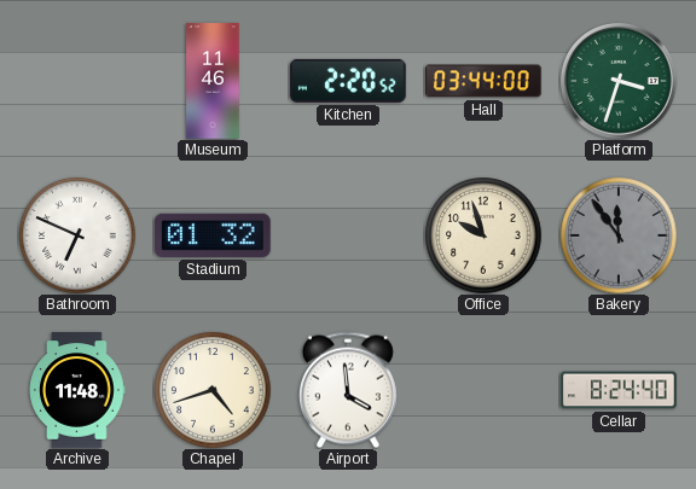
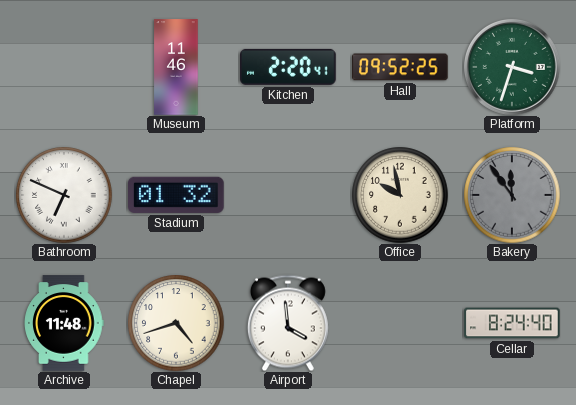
Kitchen: 2:20:52 -> 2:20:41 (289, 67)
Hall: 03:44 -> 09:52 (400, 67)
Office: 9:57 -> 9:58 (400, 195)
